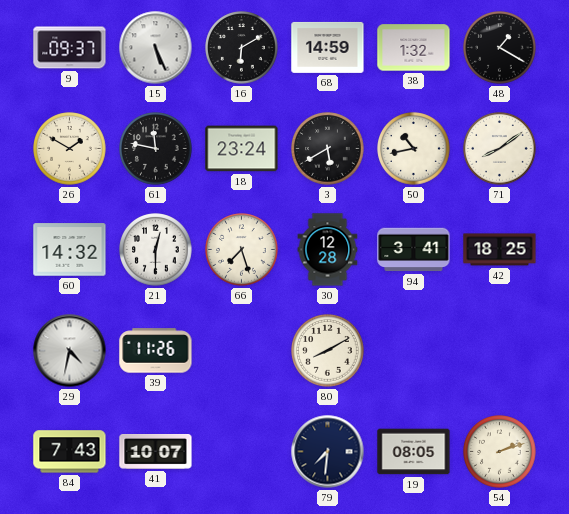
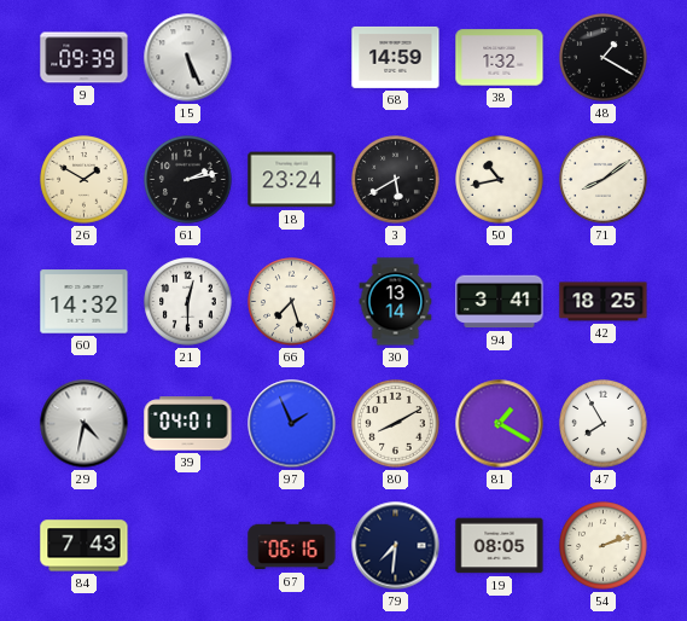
9: 09:37 -> 09:39 (85, 58)
16: 6:10 -> none (242, 48)
61: 11:47 -> 2:13 (188, 180)
30: 12:28 -> 13:14 (396, 302)
39: 11:26 -> 04:01 (188, 424)
97: none -> 1:56 (292, 424)
81: none -> 1:20 (500, 424)
47: none -> 7:55 (604, 424)
41: 10:07 -> none (156, 452)
67: none -> 06:16 (292, 546)
